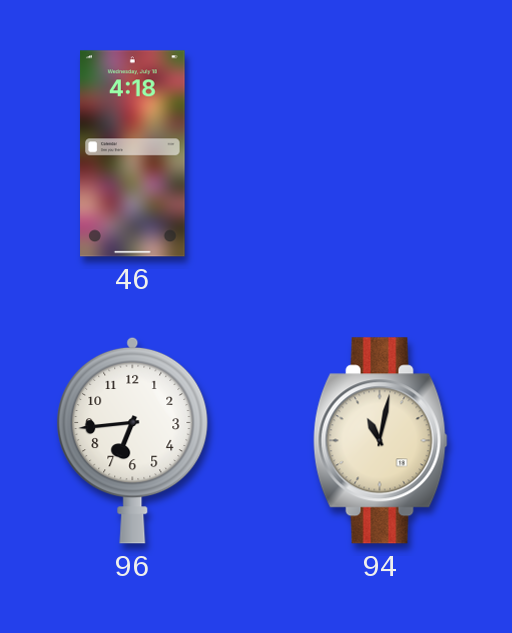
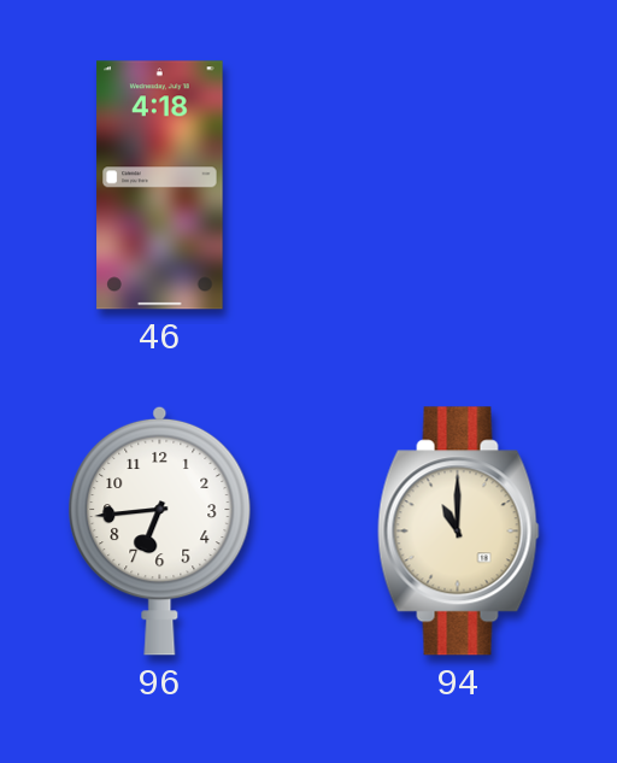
94: 11:02 -> 11:00 (459, 532)
